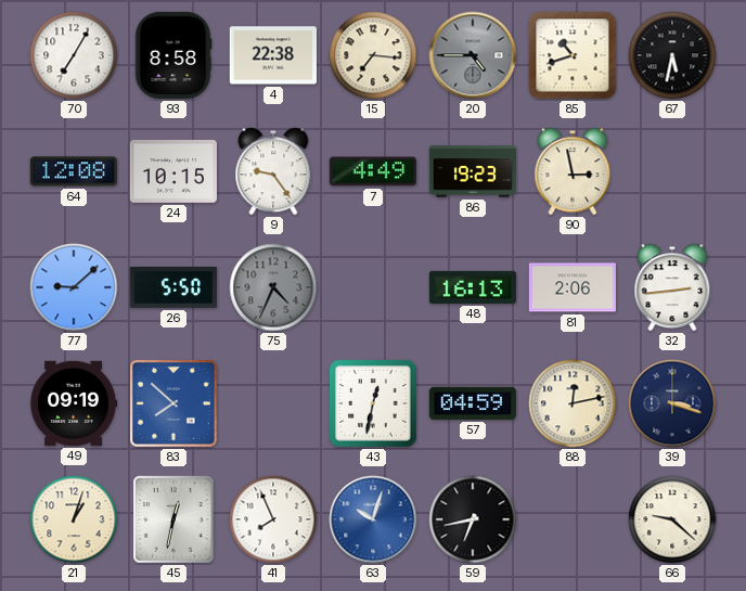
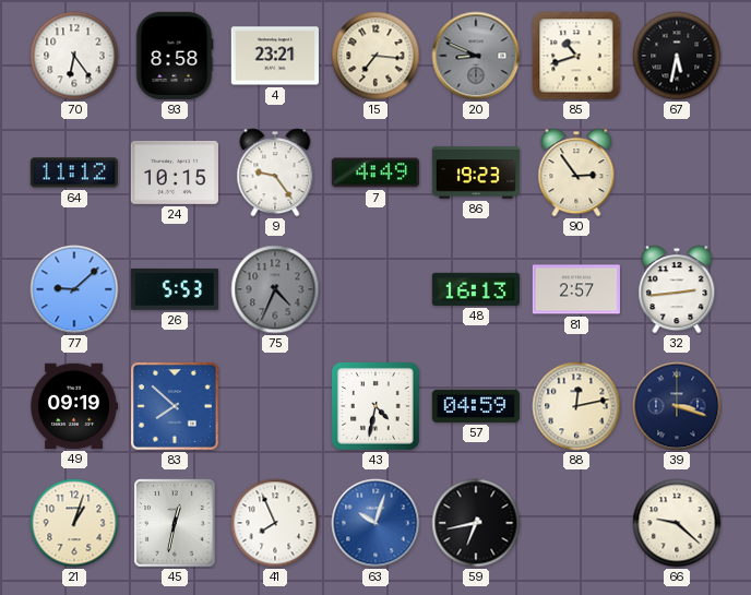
70: 7:05 -> 6:24 (74, 56)
4: 22:38 -> 23:21 (275, 56)
20: 4:45 -> 8:49 (476, 56)
64: 12:08 -> 11:12 (74, 172)
90: 2:58 -> 2:54 (576, 172)
26: 5:50 -> 5:53 (175, 289)
81: 2:06 -> 2:57 (576, 289)
43: 12:32 -> 4:32 (377, 407)
